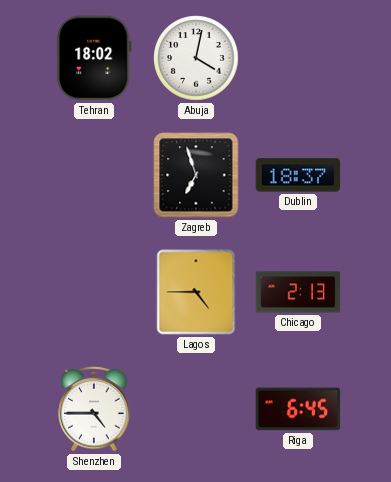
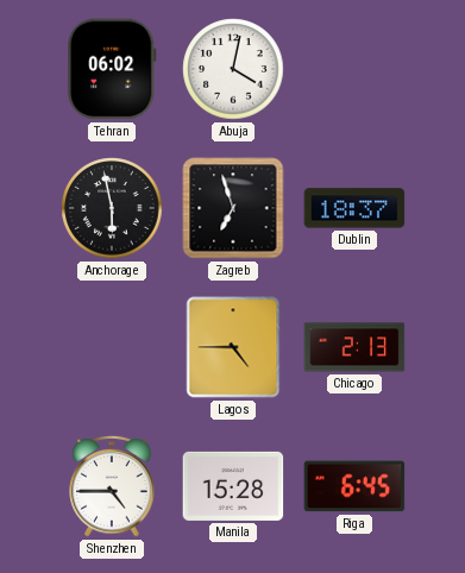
Tehran: 18:02 -> 06:02 (112, 69)
Anchorage: none -> 5:58 (112, 208)
Manila: none -> 15:28 (233, 486)
